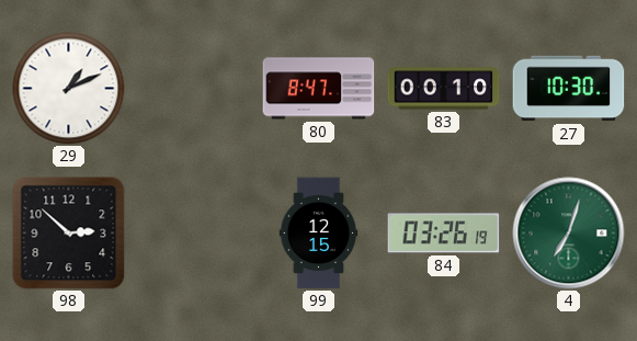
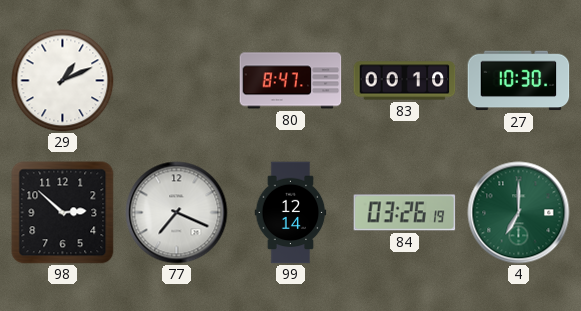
77: none -> 7:19 (177, 213)
99: 12:15 -> 12:14 (291, 213)
4: 7:03 -> 7:00 (519, 213)
